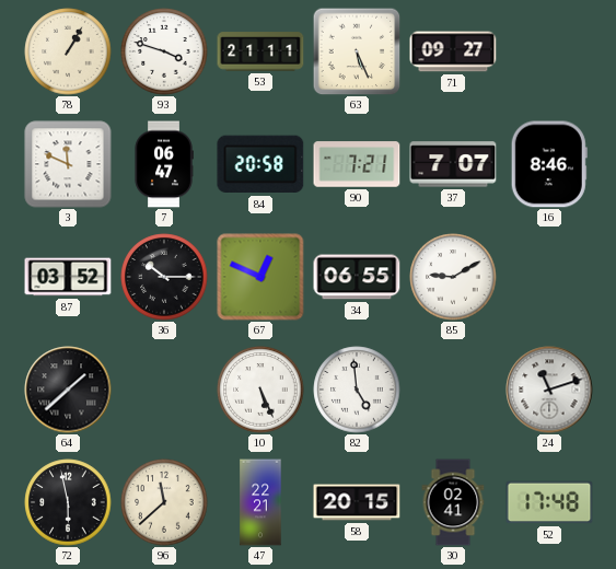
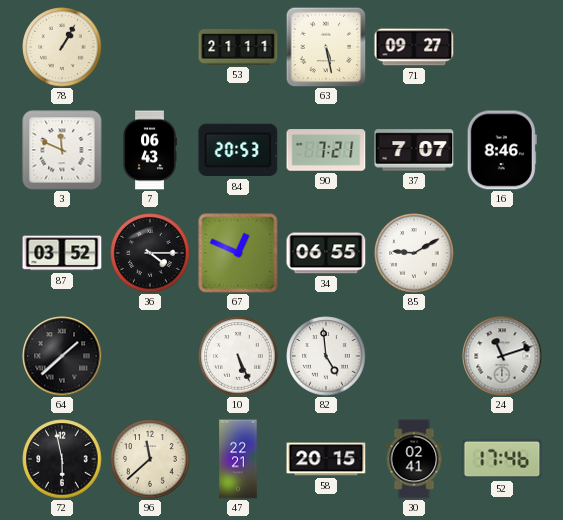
93: 3:48 -> none (164, 51)
63: 5:26 -> 5:28 (326, 47)
7: 06:47 -> 06:43 (150, 150)
84: 20:58 -> 20:53 (238, 150)
36: 10:15 -> 4:15 (150, 253)
52: 17:48 -> 17:46 (502, 459)
